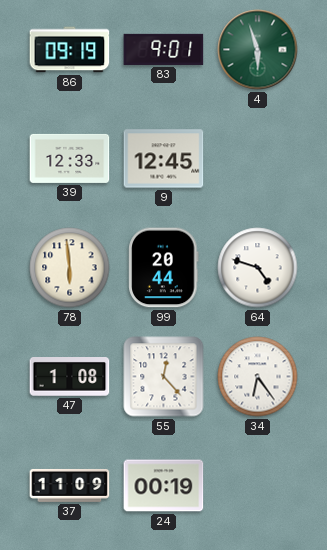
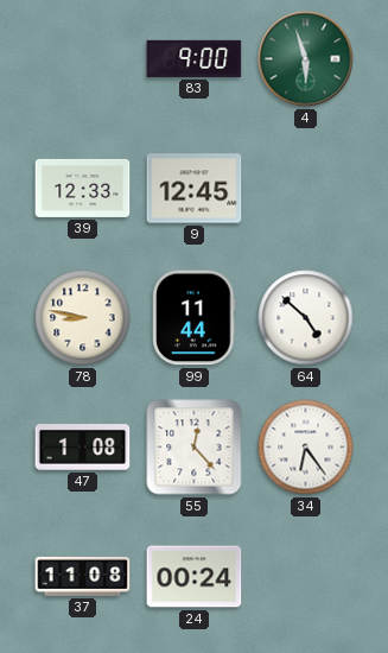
86: 09:19 -> none (70, 50)
83: 9:01 -> 9:00 (195, 58)
78: 5:59 -> 8:47 (83, 318)
99: 20:44 -> 11:44 (195, 318)
64: 4:48 -> 4:52 (306, 318)
37: 11:09 -> 11:08 (83, 577)
24: 00:19 -> 00:24 (195, 577)
